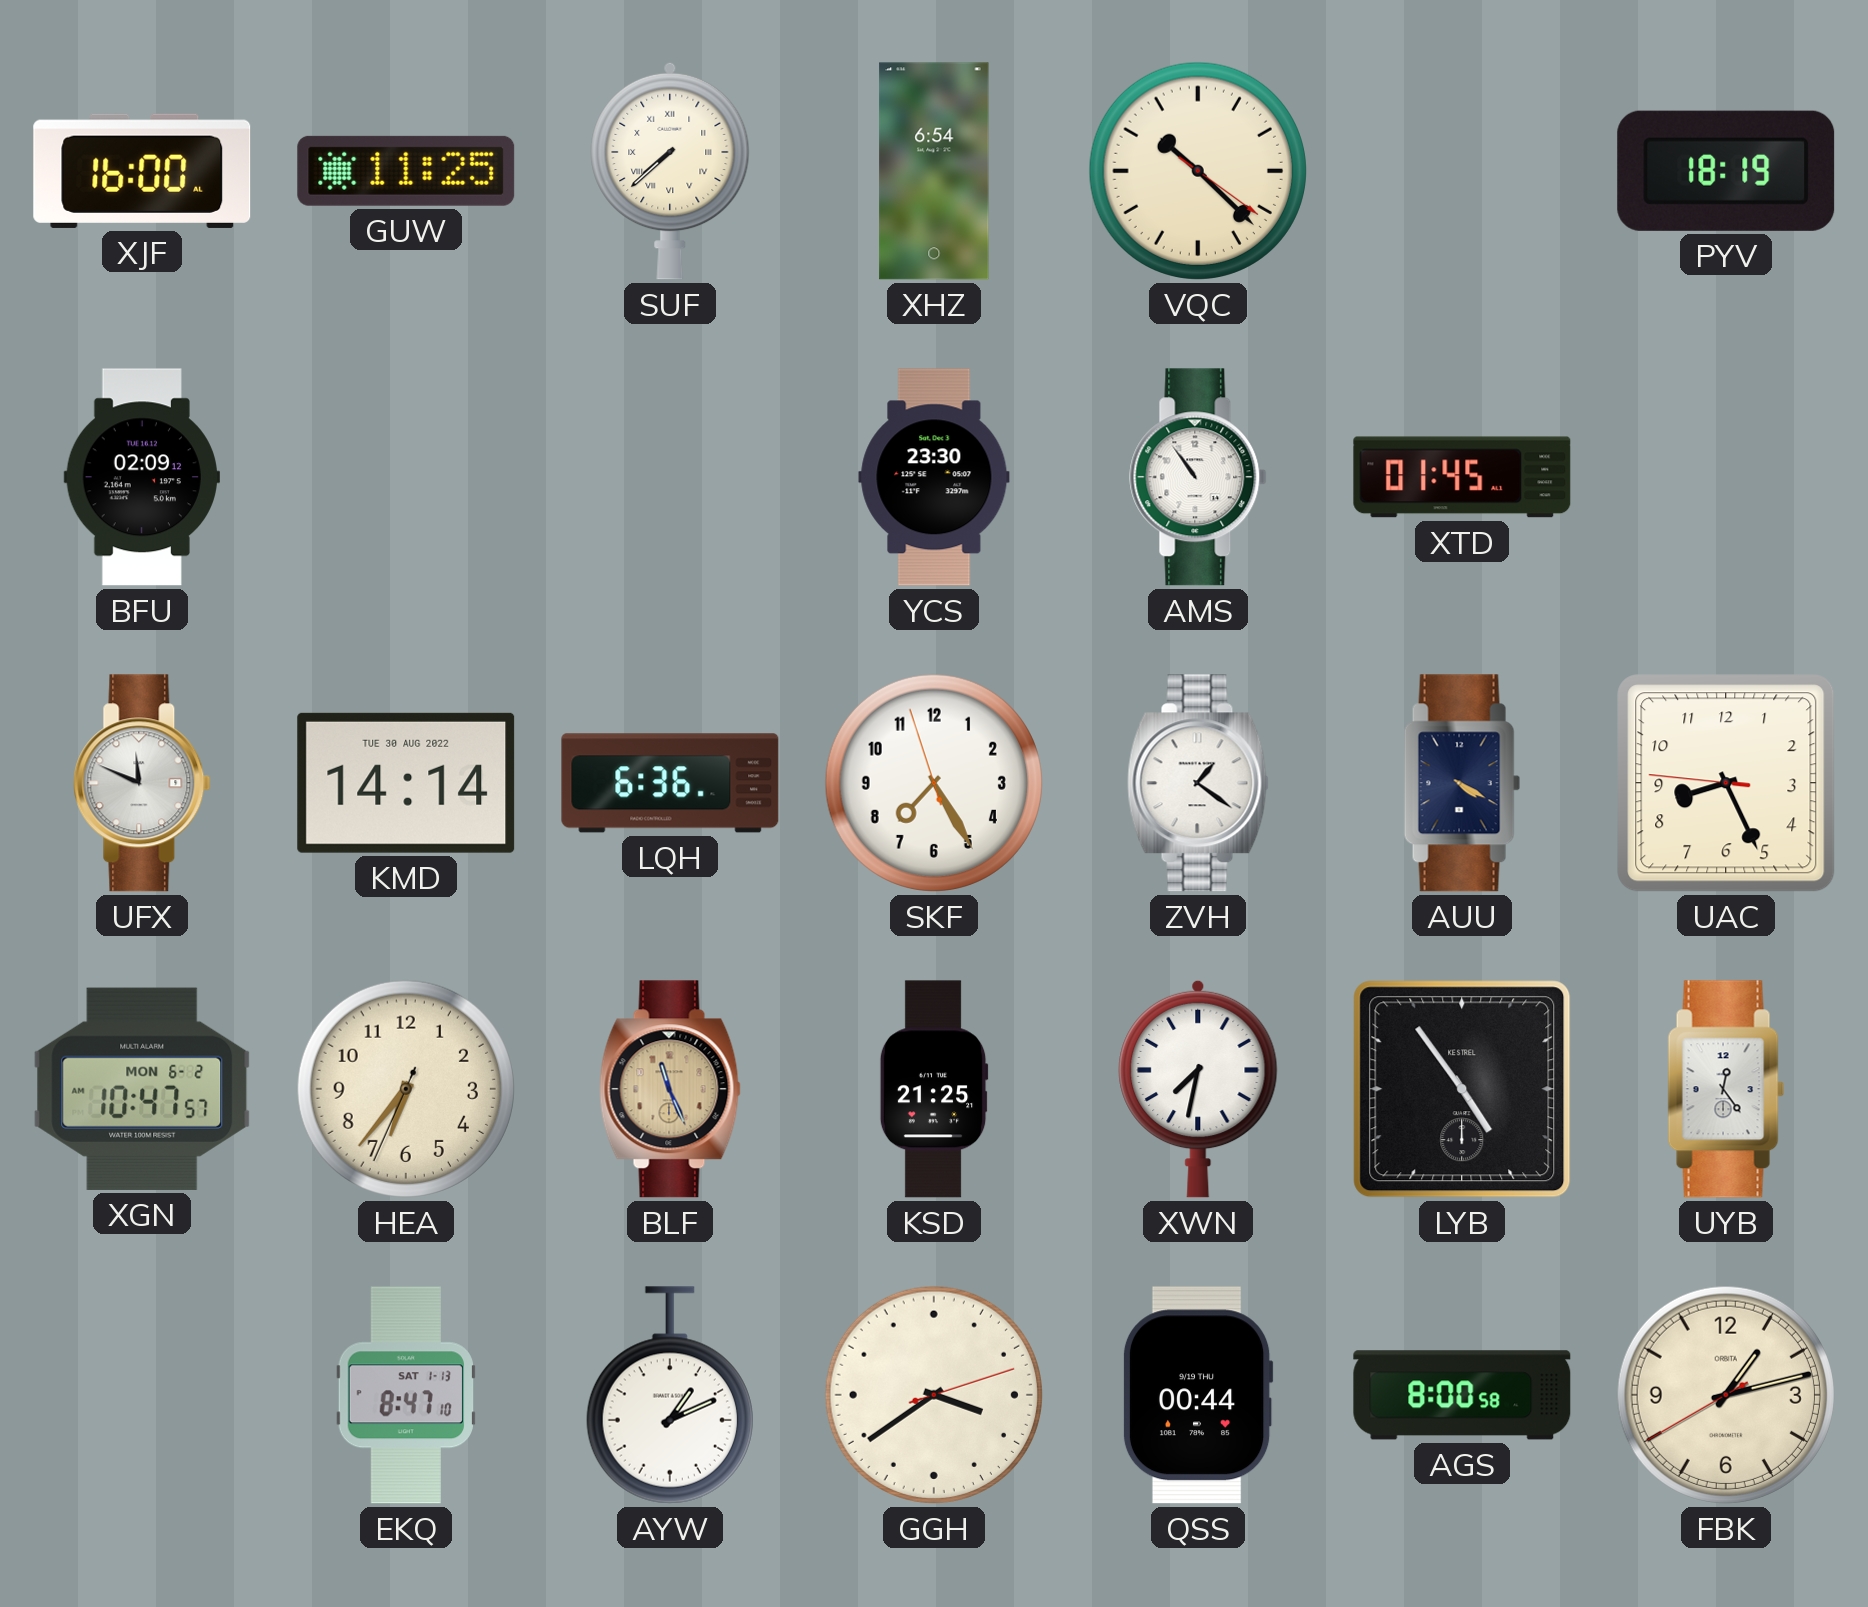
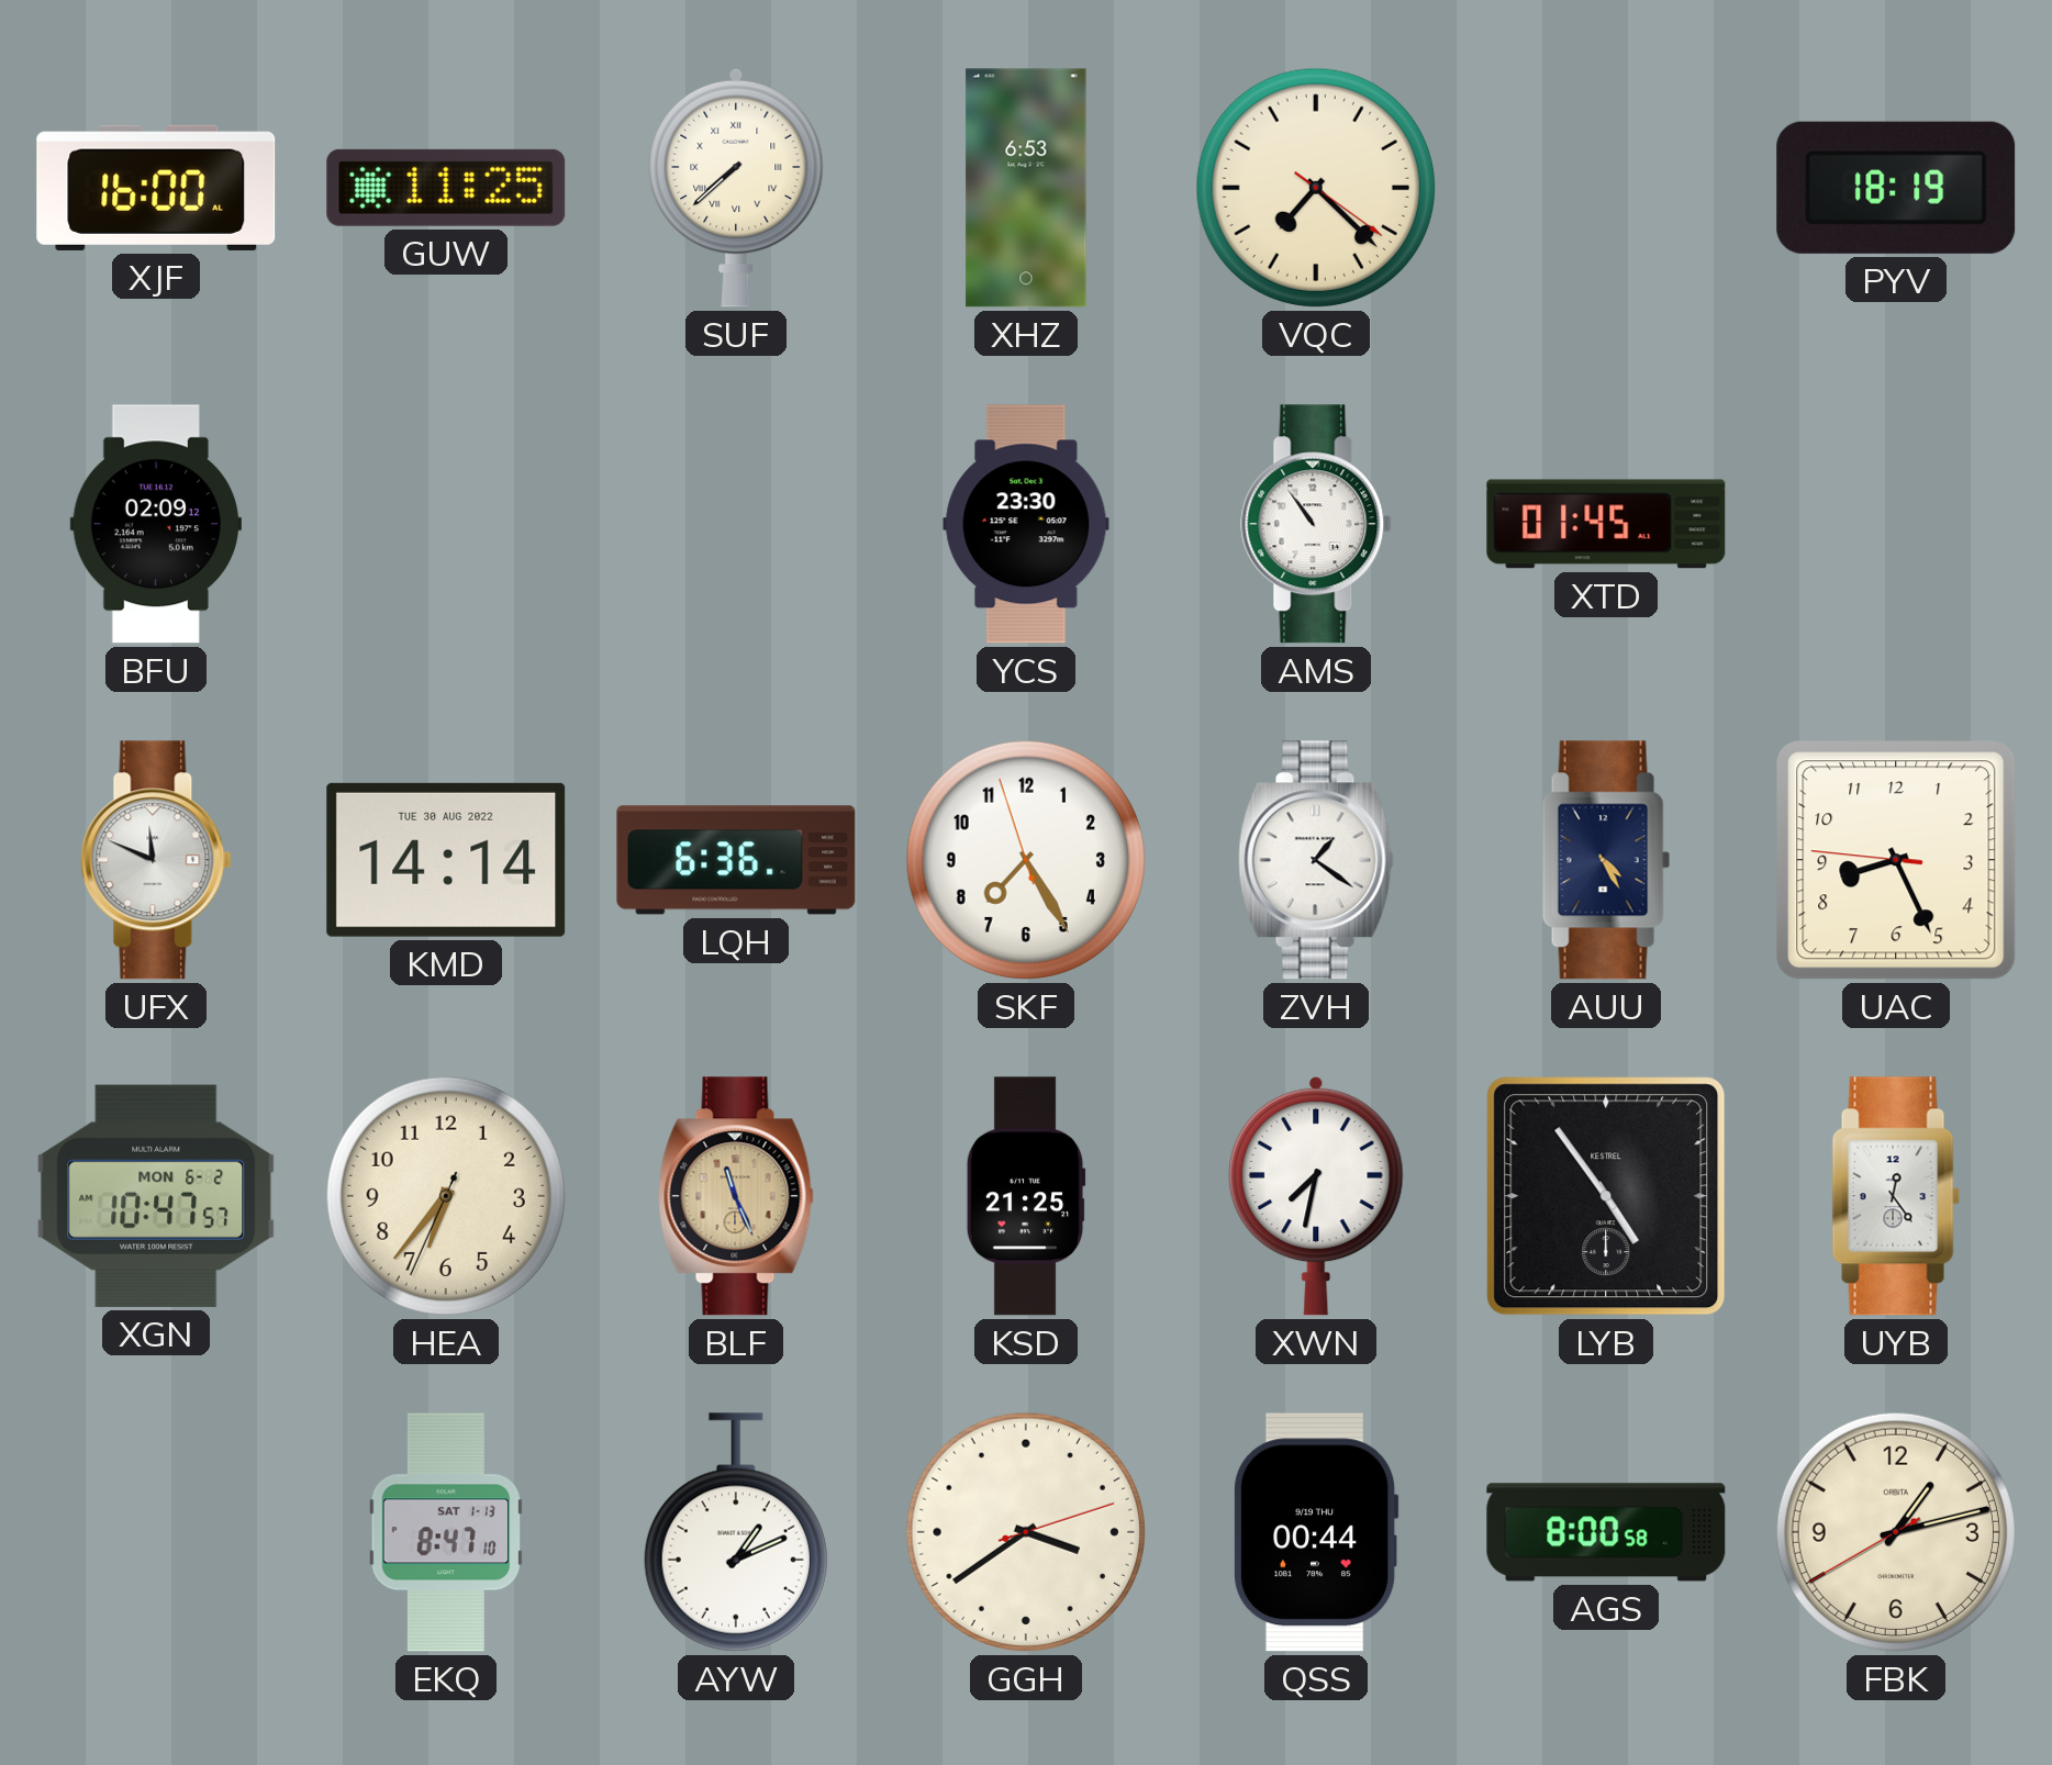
XHZ: 6:54 -> 6:53 (1026, 188)
VQC: 10:22 -> 7:22 (1316, 188)
AUU: 4:20 -> 4:25 (1606, 860)
